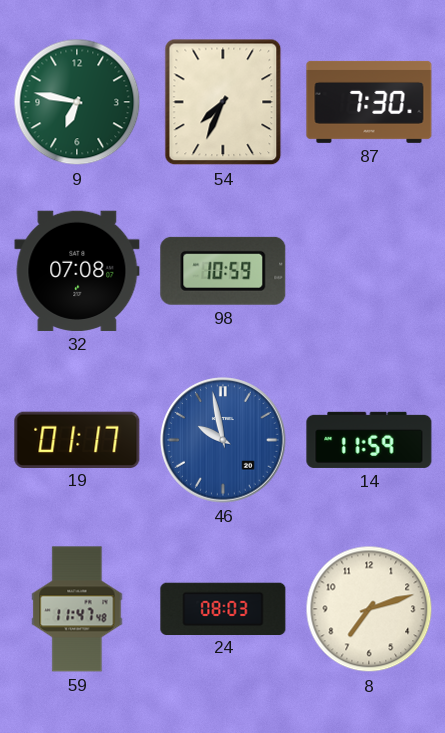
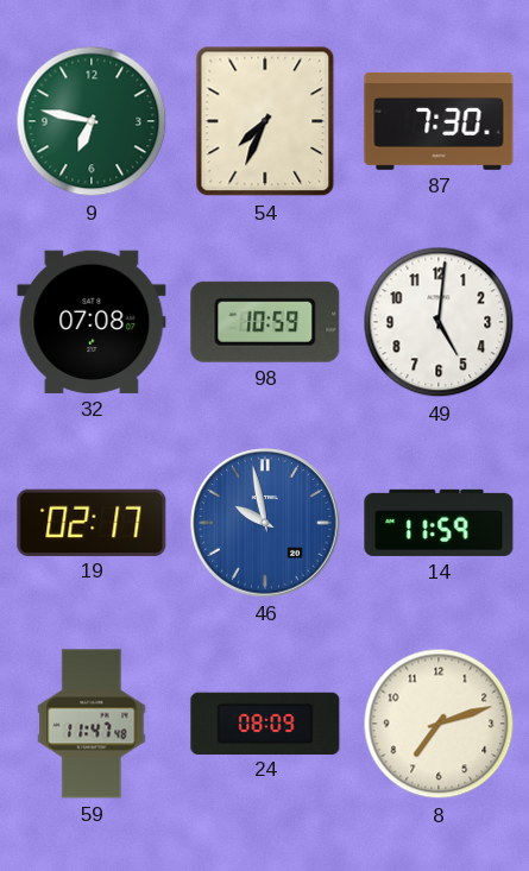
49: none -> 5:01 (439, 322)
19: 01:17 -> 02:17 (92, 522)
24: 08:03 -> 08:09 (265, 722)
